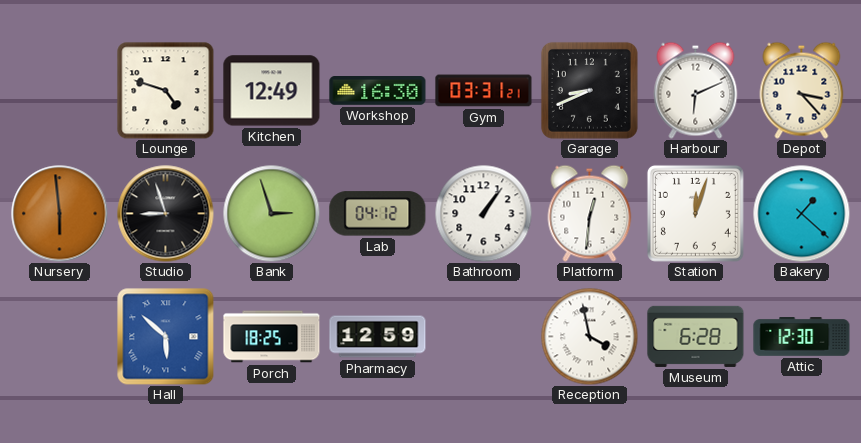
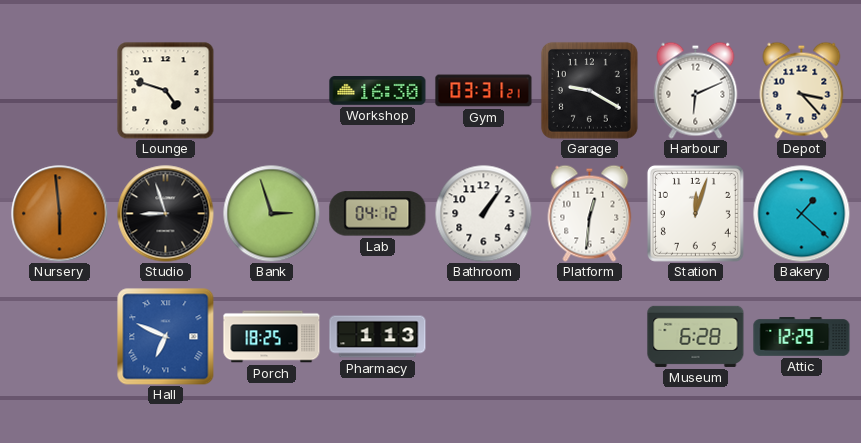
Kitchen: 12:49 -> none (272, 91)
Garage: 8:41 -> 9:20 (589, 90)
Hall: 5:52 -> 6:49 (166, 337)
Pharmacy: 12:59 -> 1:13 (378, 337)
Reception: 3:58 -> none (589, 336)
Attic: 12:30 -> 12:29 (802, 337)
